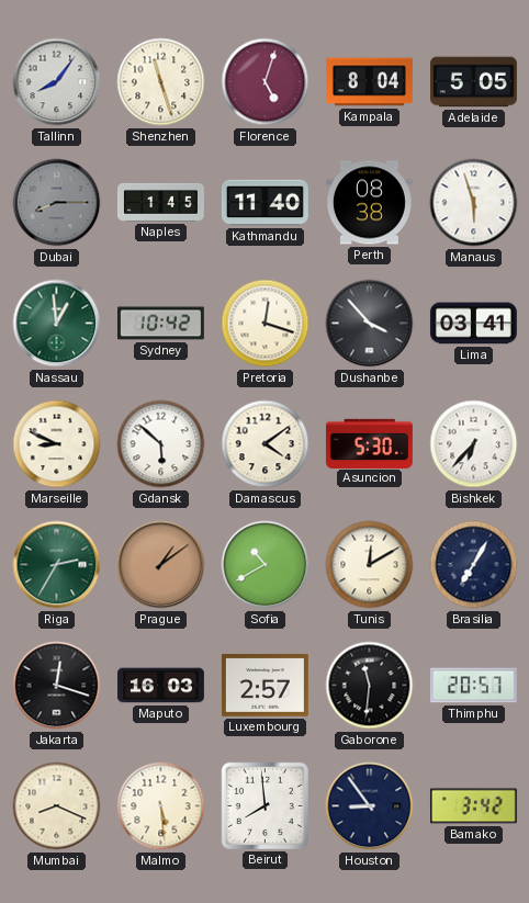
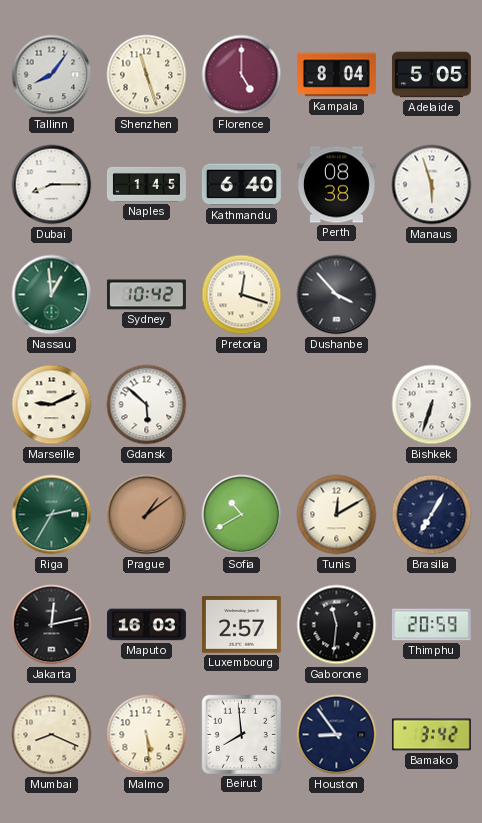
Florence: 5:03 -> 5:00 (242, 75)
Dubai dial: grey -> white (52, 185)
Kathmandu: 11:40 -> 6:40 (241, 185)
Lima: 03:41 -> none (473, 324)
Marseille: 8:49 -> 9:11 (52, 405)
Damascus: 4:09 -> none (266, 444)
Asuncion: 5:30 -> none (369, 443)
Bishkek: 6:37 -> 6:33 (432, 405)
Jakarta: 12:18 -> 12:13 (52, 625)
Thimphu: 20:57 -> 20:59 (431, 625)
